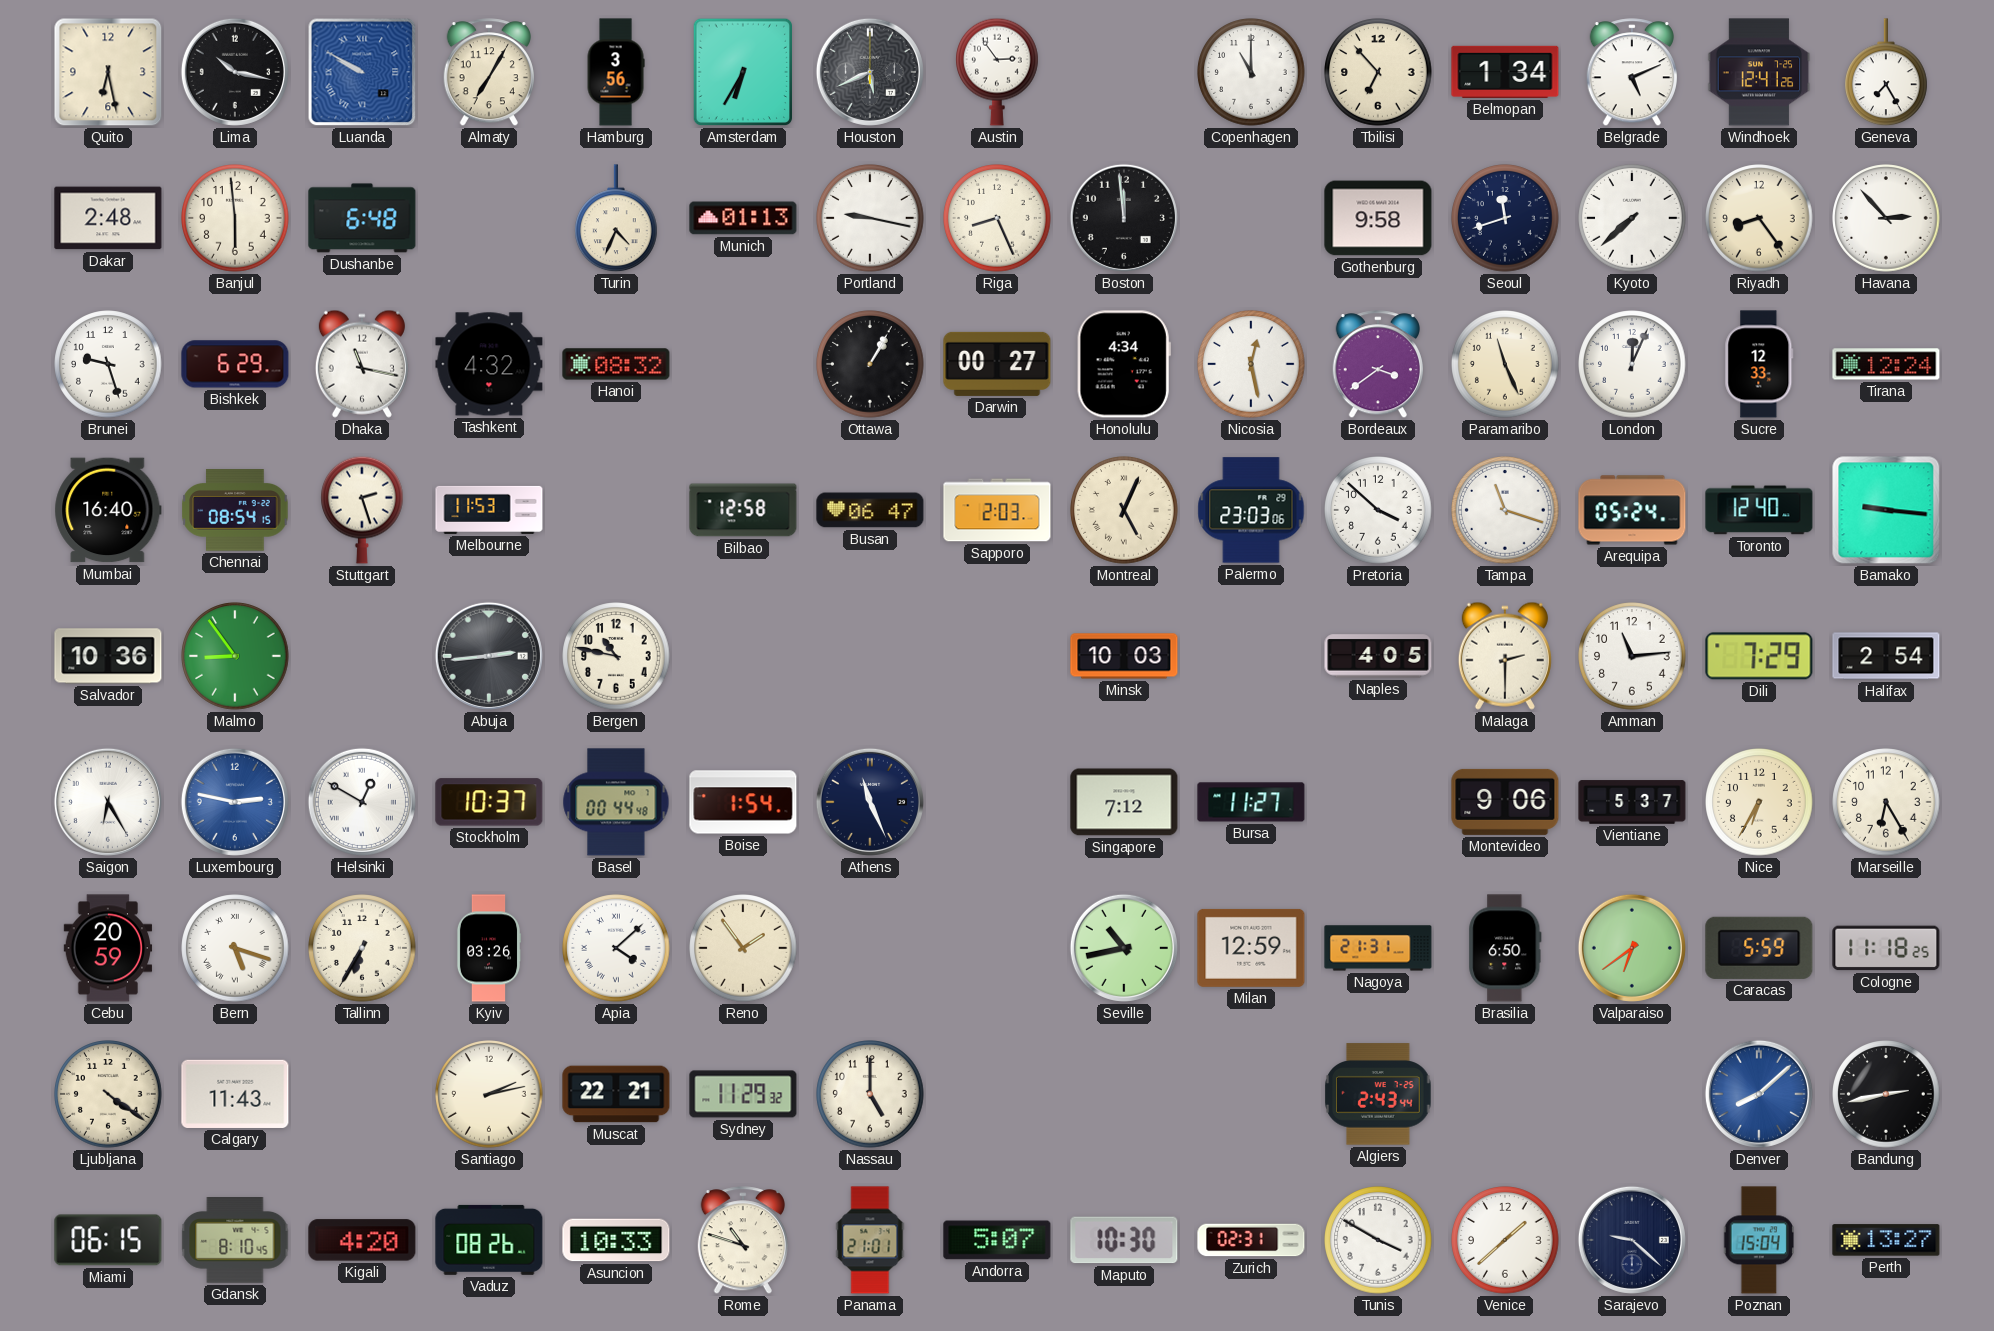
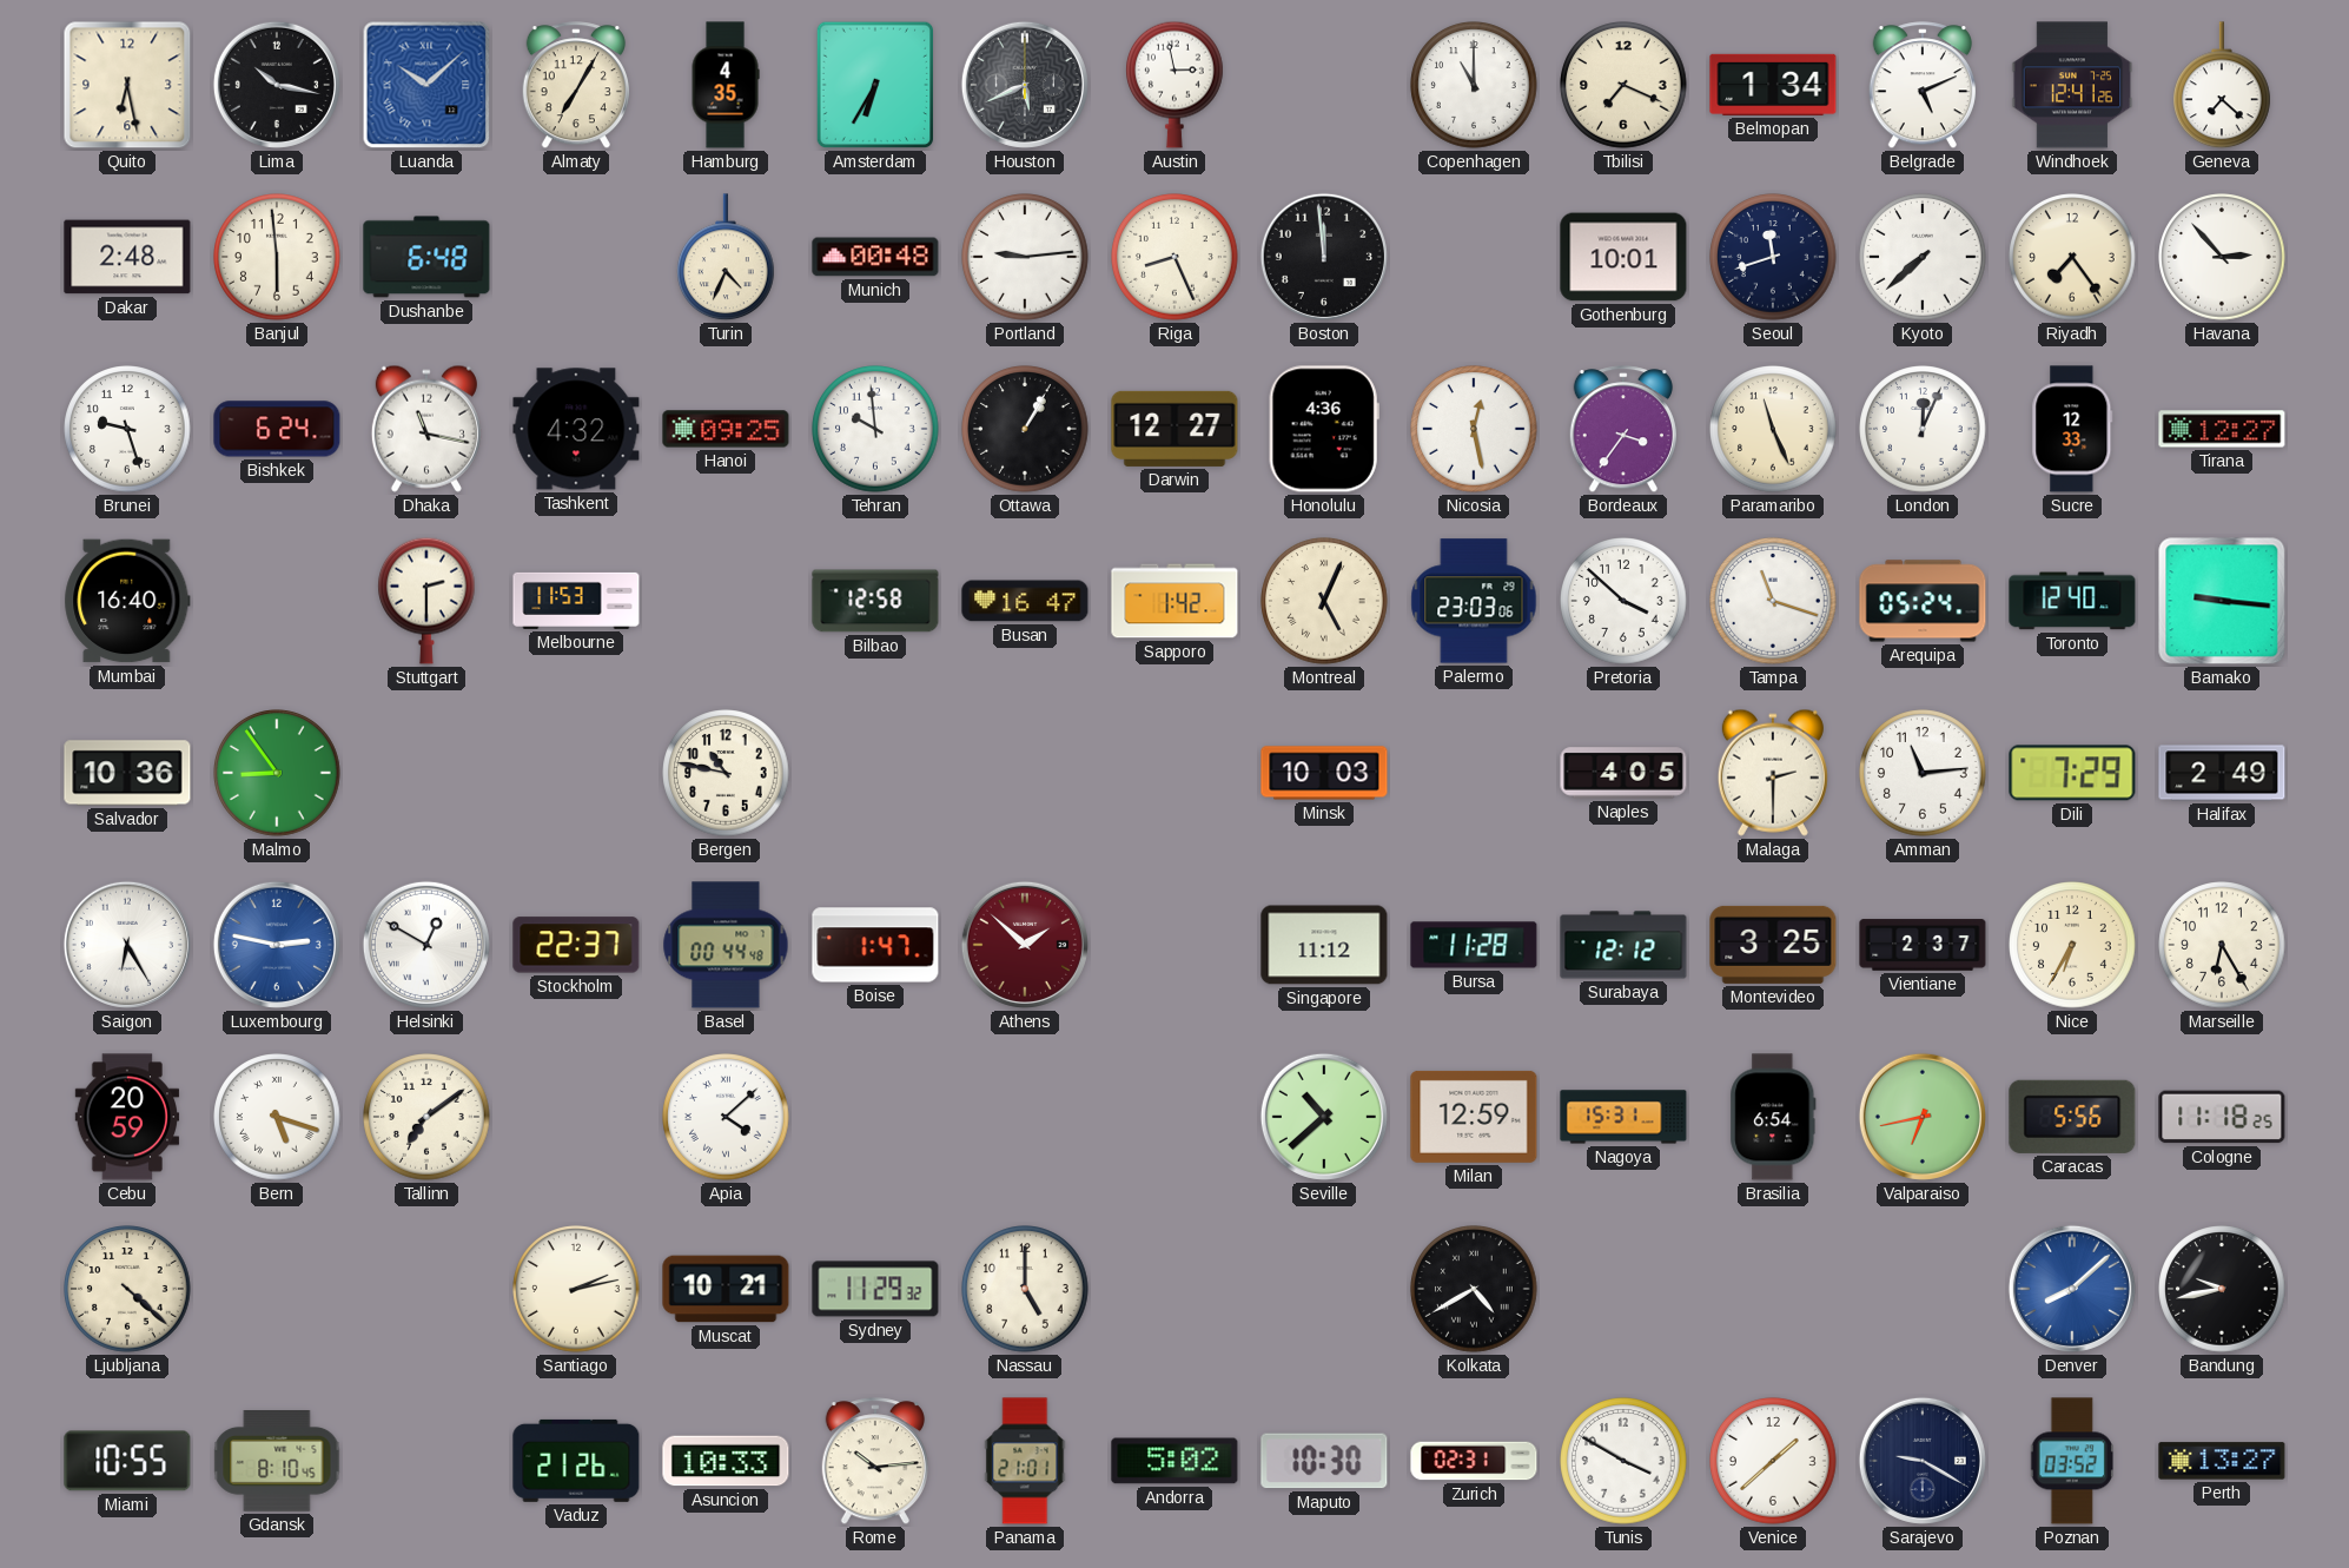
Luanda: 9:50 -> 10:08 (426, 85)
Hamburg: 3:56 -> 4:35 (726, 85)
Austin: 2:54 -> 2:58 (1176, 85)
Tbilisi: 6:53 -> 7:19 (1623, 85)
Geneva: 7:25 -> 7:22 (2223, 86)
Munich: 01:13 -> 00:48 (875, 257)
Portland: 9:17 -> 9:14 (1025, 257)
Gothenburg: 9:58 -> 10:01 (1623, 257)
Riyadh: 8:24 -> 7:24 (2072, 257)
Bishkek: 6:29 -> 6:24 (277, 429)
Hanoi: 08:32 -> 09:25 (726, 429)
Tehran: none -> 9:59 (875, 429)
Darwin: 00:27 -> 12:27 (1174, 429)
Honolulu: 4:34 -> 4:36 (1324, 429)
Bordeaux: 3:39 -> 3:36 (1623, 430)
Tirana: 12:24 -> 12:27 (2222, 429)
Chennai: 08:54 -> none (235, 510)
Stuttgart: 2:27 -> 2:30 (428, 601)
Busan: 06:47 -> 16:47 (1025, 601)
Sapporo: 2:03 -> 1:42 (1174, 601)
Abuja: 2:44 -> none (489, 656)
Halifax: 2:54 -> 2:49 (2222, 773)
Stockholm: 10:37 -> 22:37 (576, 945)
Boise: 1:54 -> 1:47 (875, 945)
Athens: 11:26 -> 1:52 (1025, 945)
Athens dial: navy -> burgundy (1025, 945)
Singapore: 7:12 -> 11:12 (1324, 945)
Bursa: 11:27 -> 11:28 (1474, 945)
Surabaya: none -> 12:12 (1623, 945)
Montevideo: 9:06 -> 3:25 (1773, 945)
Vientiane: 5:37 -> 2:37 (1923, 945)
Tallinn: 6:35 -> 7:09 (426, 1117)
Kyiv: 03:26 -> none (489, 948)
Reno: 1:54 -> none (743, 948)
Seville: 10:43 -> 10:38 (1324, 1117)
Nagoya: 21:31 -> 15:31 (1623, 1117)
Brasilia: 6:50 -> 6:54 (1773, 1117)
Valparaiso: 6:39 -> 6:43 (1923, 1117)
Caracas: 5:59 -> 5:56 (2072, 1117)
Ljubljana: 4:21 -> 4:22 (127, 1289)
Calgary: 11:43 -> none (235, 1094)
Muscat: 22:21 -> 10:21 (726, 1289)
Kolkata: none -> 4:40 (1474, 1289)
Algiers: 2:43 -> none (1378, 1094)
Bandung: 2:43 -> 9:43 (2222, 1289)
Miami: 06:15 -> 10:55 (127, 1461)
Kigali: 4:20 -> none (362, 1240)
Vaduz: 08:26 -> 21:26 (576, 1461)
Rome: 10:48 -> 10:14 (875, 1462)
Andorra: 5:07 -> 5:02 (1174, 1461)
Sarajevo: 9:22 -> 9:20 (1923, 1461)
Poznan: 15:04 -> 03:52 (2072, 1461)
